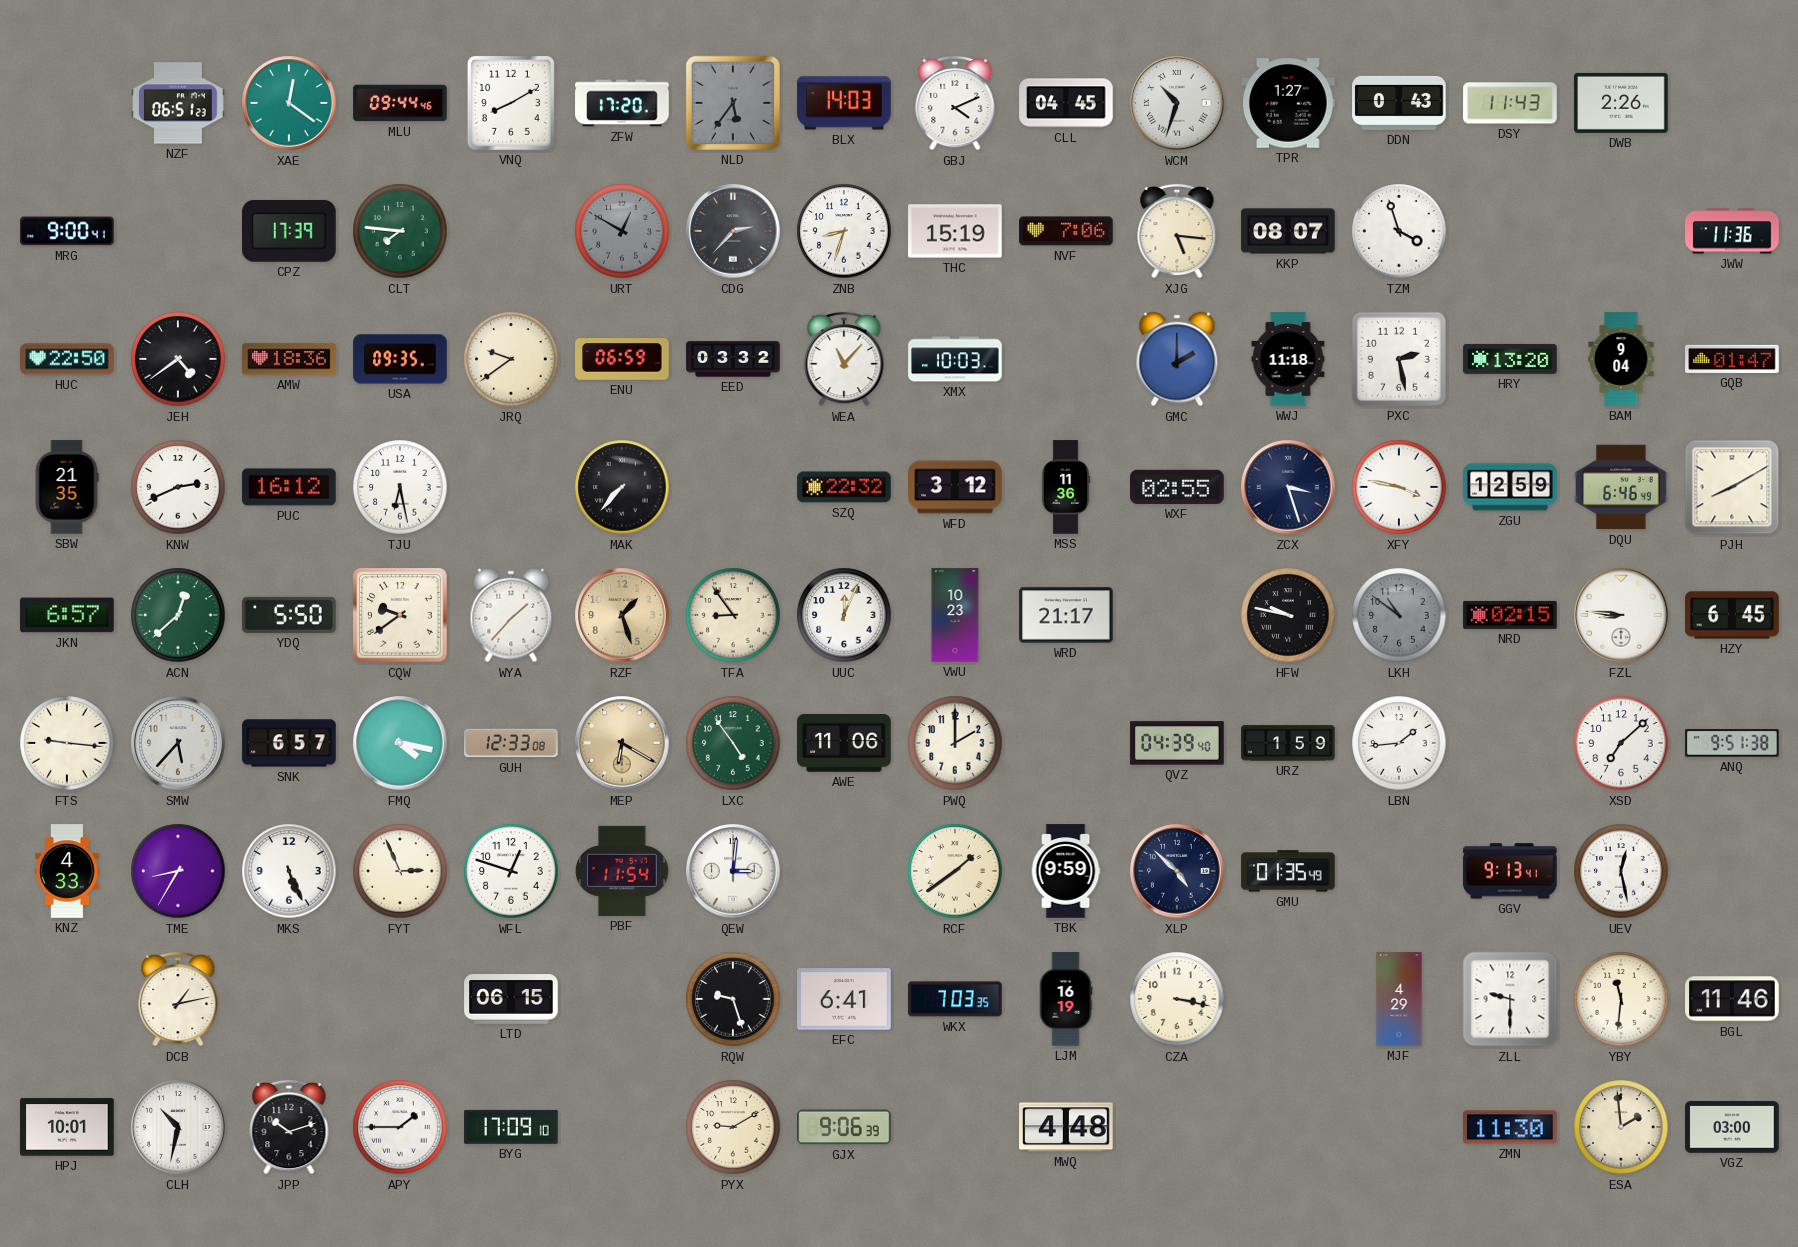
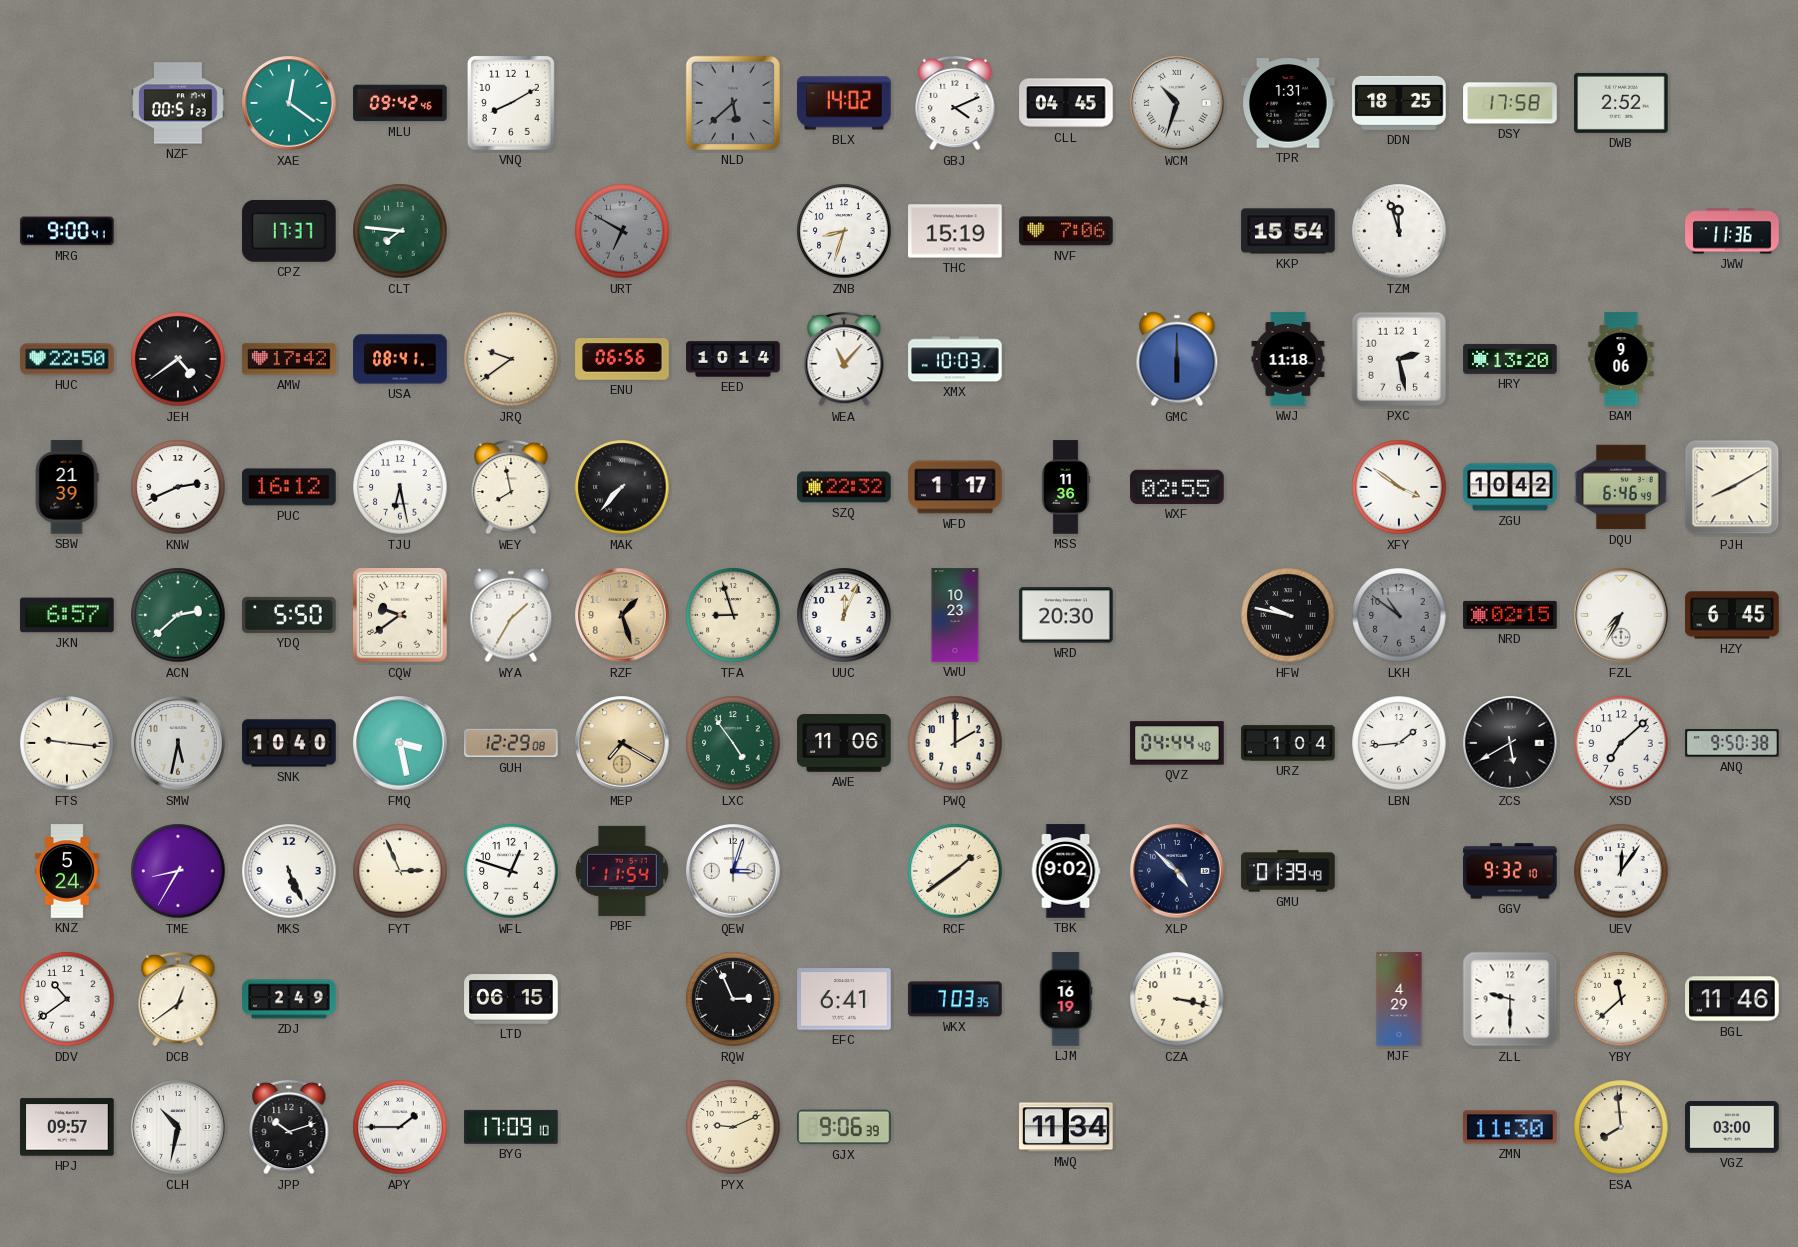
NZF: 06:51 -> 00:51 (178, 103)
MLU: 09:44 -> 09:42 (400, 103)
ZFW: 17:20 -> none (622, 103)
NLD: 5:36 -> 5:38 (733, 103)
BLX: 14:03 -> 14:02 (844, 103)
TPR: 1:27 -> 1:31 (1288, 103)
DDN: 0:43 -> 18:25 (1399, 103)
DSY: 11:43 -> 17:58 (1510, 103)
DWB: 2:26 -> 2:52 (1621, 103)
CPZ: 17:39 -> 17:37 (289, 231)
URT: 12:50 -> 6:50 (622, 231)
CDG: 2:37 -> none (733, 231)
XJG: 5:16 -> none (1177, 231)
KKP: 08:07 -> 15:54 (1288, 231)
TZM: 3:57 -> 11:57 (1399, 231)
AMW: 18:36 -> 17:42 (289, 359)
USA: 09:35 -> 08:41 (400, 359)
ENU: 06:59 -> 06:56 (622, 359)
EED: 03:32 -> 10:14 (733, 359)
GMC: 2:00 -> 6:00 (1177, 359)
BAM: 9:04 -> 9:06 (1621, 359)
GQB: 01:47 -> none (1732, 359)
SBW: 21:35 -> 21:39 (67, 487)
WEY: none -> 7:58 (511, 487)
WFD: 3:12 -> 1:17 (955, 487)
ZCX: 3:27 -> none (1288, 487)
XFY: 3:47 -> 3:51 (1399, 487)
ZGU: 12:59 -> 10:42 (1510, 487)
ACN: 12:38 -> 2:38 (178, 615)
WYA: 1:37 -> 1:35 (511, 615)
TFA: 8:54 -> 8:57 (733, 615)
WRD: 21:17 -> 20:30 (1066, 615)
FZL: 8:46 -> 7:35 (1621, 615)
SMW: 5:37 -> 5:32 (178, 743)
SNK: 6:57 -> 10:40 (289, 743)
FMQ: 4:17 -> 3:28 (400, 743)
GUH: 12:33 -> 12:29 (511, 743)
MEP: 6:20 -> 7:20 (622, 743)
QVZ: 04:39 -> 04:44 (1177, 743)
URZ: 1:59 -> 1:04 (1288, 743)
ZCS: none -> 5:40 (1510, 743)
ANQ: 9:51 -> 9:50 (1732, 743)
KNZ: 4:33 -> 5:24 (67, 871)
QEW: 3:01 -> 3:03 (733, 871)
TBK: 9:59 -> 9:02 (1066, 871)
GMU: 01:35 -> 01:39 (1288, 871)
GGV: 9:13 -> 9:32 (1510, 871)
UEV: 12:28 -> 12:06 (1621, 871)
DDV: none -> 10:39 (67, 999)
DCB: 1:13 -> 12:39 (178, 999)
ZDJ: none -> 2:49 (289, 999)
RQW: 9:27 -> 2:56 (733, 999)
YBY: 11:31 -> 11:38 (1621, 999)
HPJ: 10:01 -> 09:57 (67, 1127)
PYX: 9:10 -> 9:11 (733, 1127)
MWQ: 4:48 -> 11:34 (1066, 1127)
ESA: 1:59 -> 7:59 (1621, 1127)
